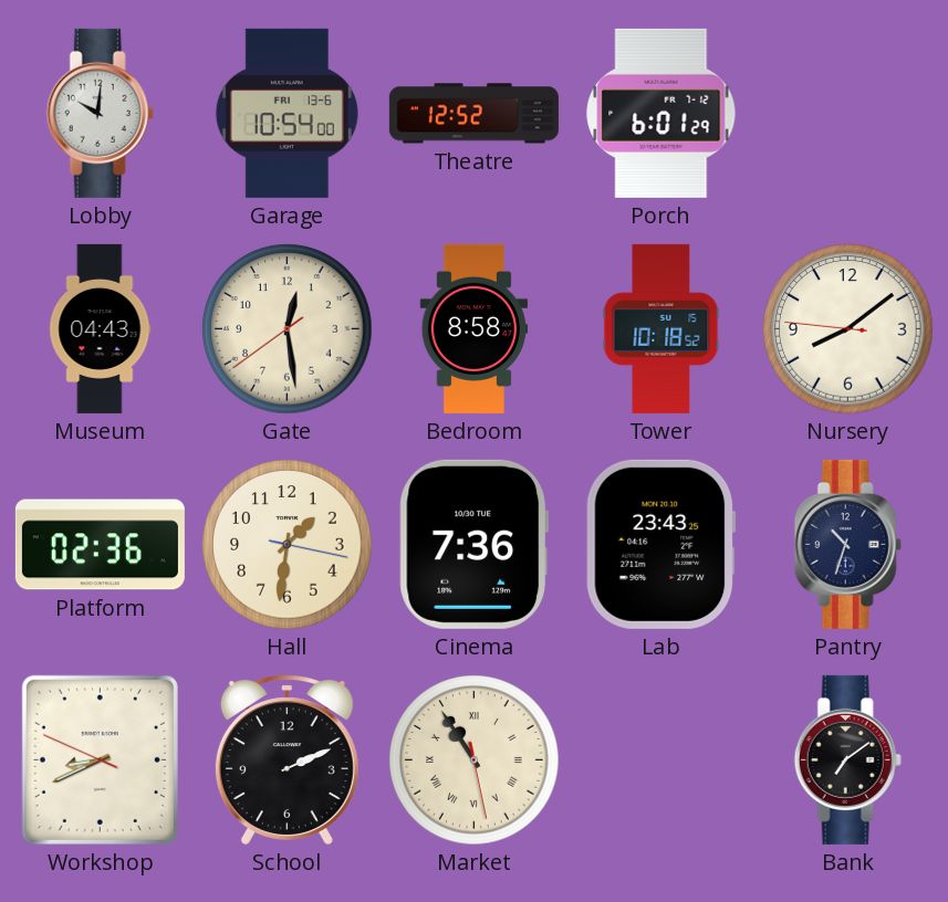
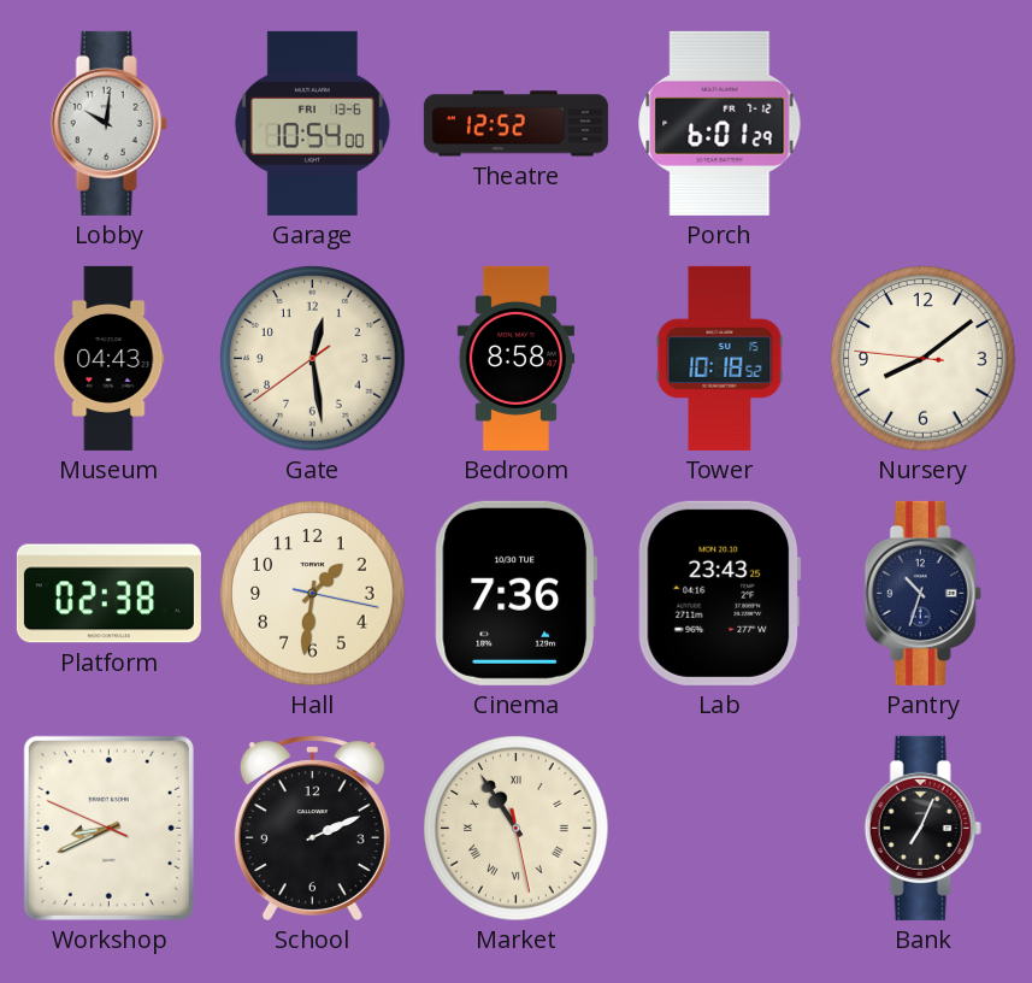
Platform: 02:36 -> 02:38 (108, 594)
Bank: 7:09 -> 7:04 (922, 828)
